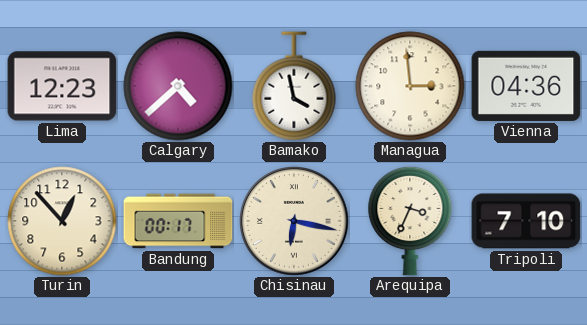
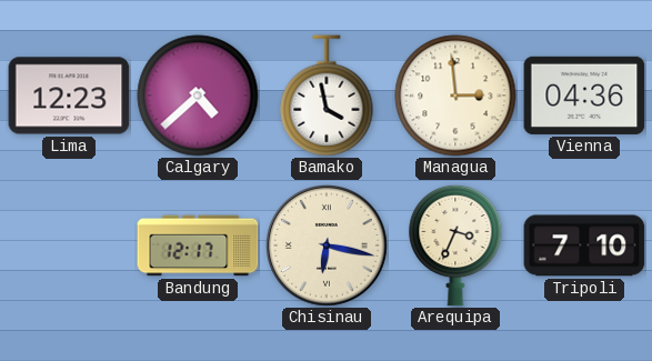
Turin: 12:53 -> none (62, 221)
Bandung: 00:17 -> 12:17 (198, 245)
